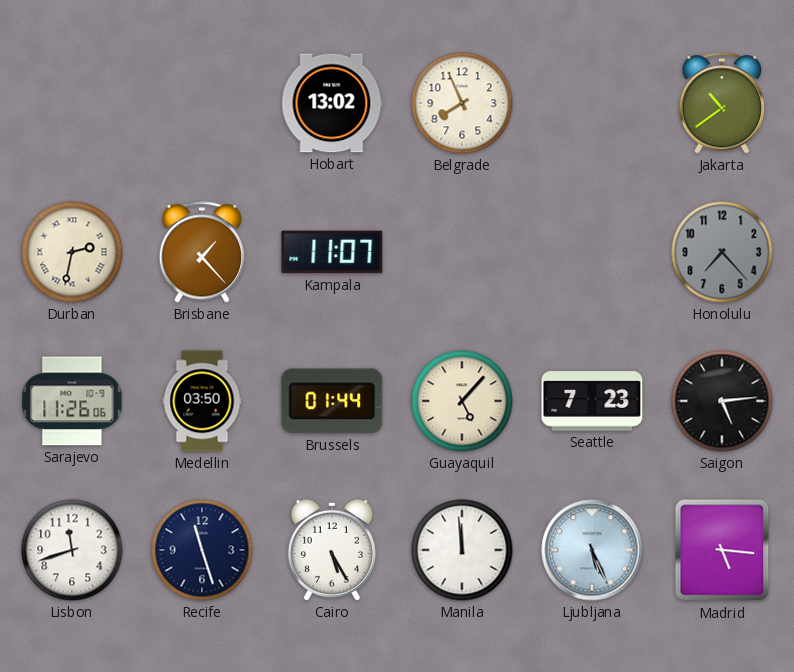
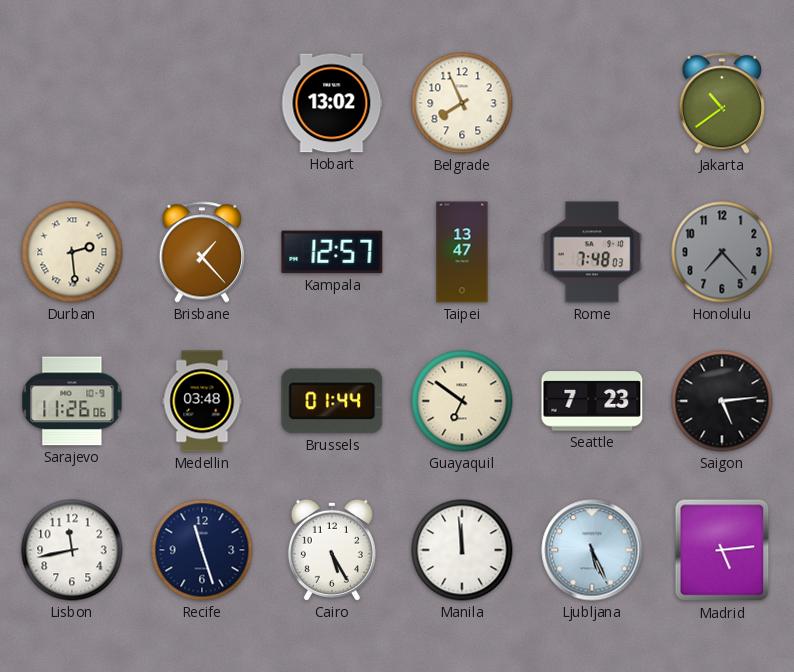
Durban: 2:32 -> 2:29 (72, 252)
Kampala: 11:07 -> 12:57 (332, 252)
Taipei: none -> 13:47 (462, 252)
Rome: none -> 7:48 (592, 252)
Medellin: 03:50 -> 03:48 (202, 401)
Guayaquil: 5:07 -> 6:51 (462, 401)
Lisbon: 11:42 -> 11:43 (72, 550)
Madrid: 5:16 -> 5:14 (722, 550)
